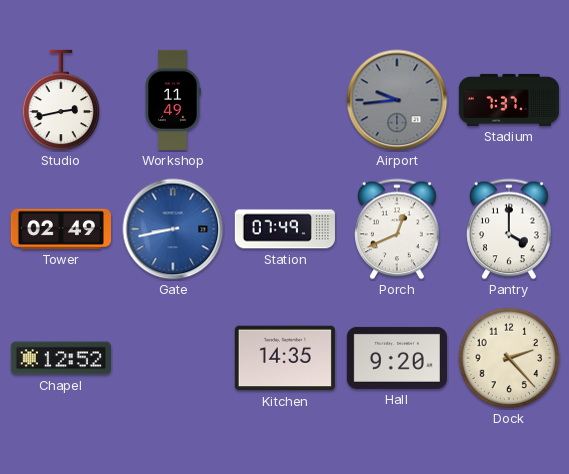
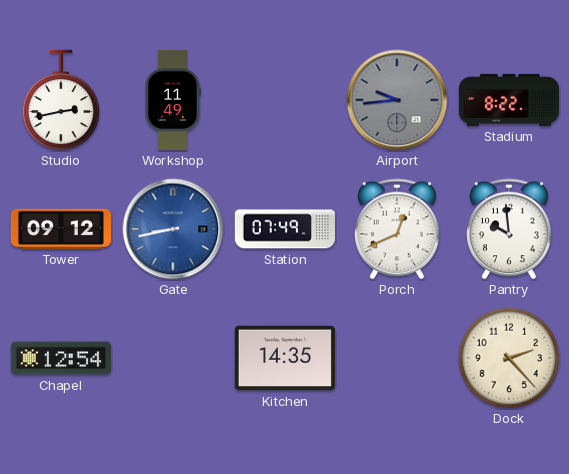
Stadium: 7:37 -> 8:22 (508, 100)
Tower: 02:49 -> 09:12 (60, 229)
Pantry: 4:00 -> 9:59 (509, 229)
Chapel: 12:52 -> 12:54 (61, 358)
Hall: 9:20 -> none (397, 358)
